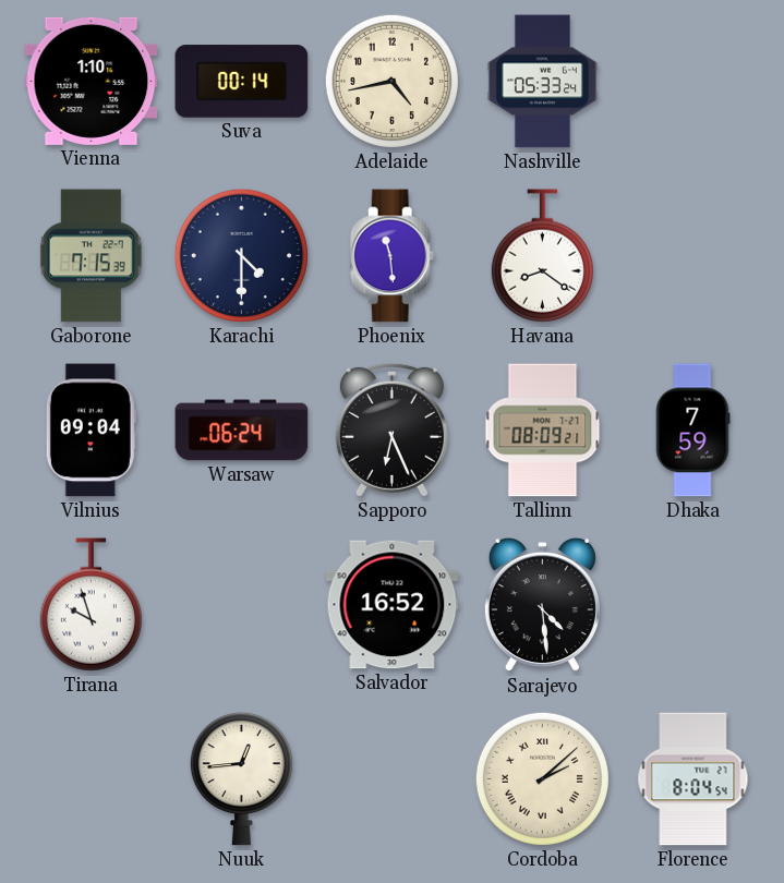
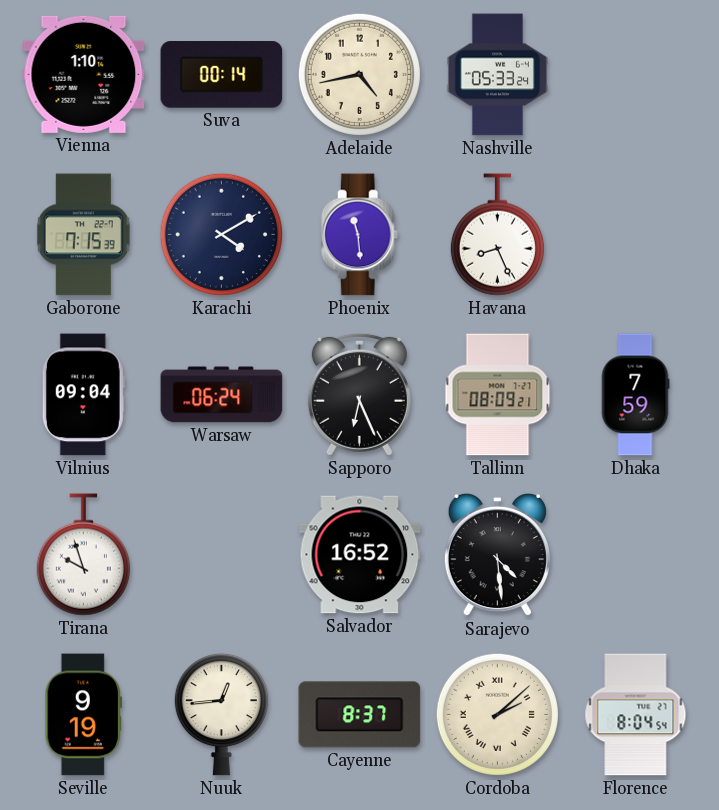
Karachi: 4:30 -> 4:10 (221, 234)
Havana: 8:21 -> 8:26 (497, 235)
Seville: none -> 9:19 (83, 715)
Cayenne: none -> 8:37 (360, 715)
